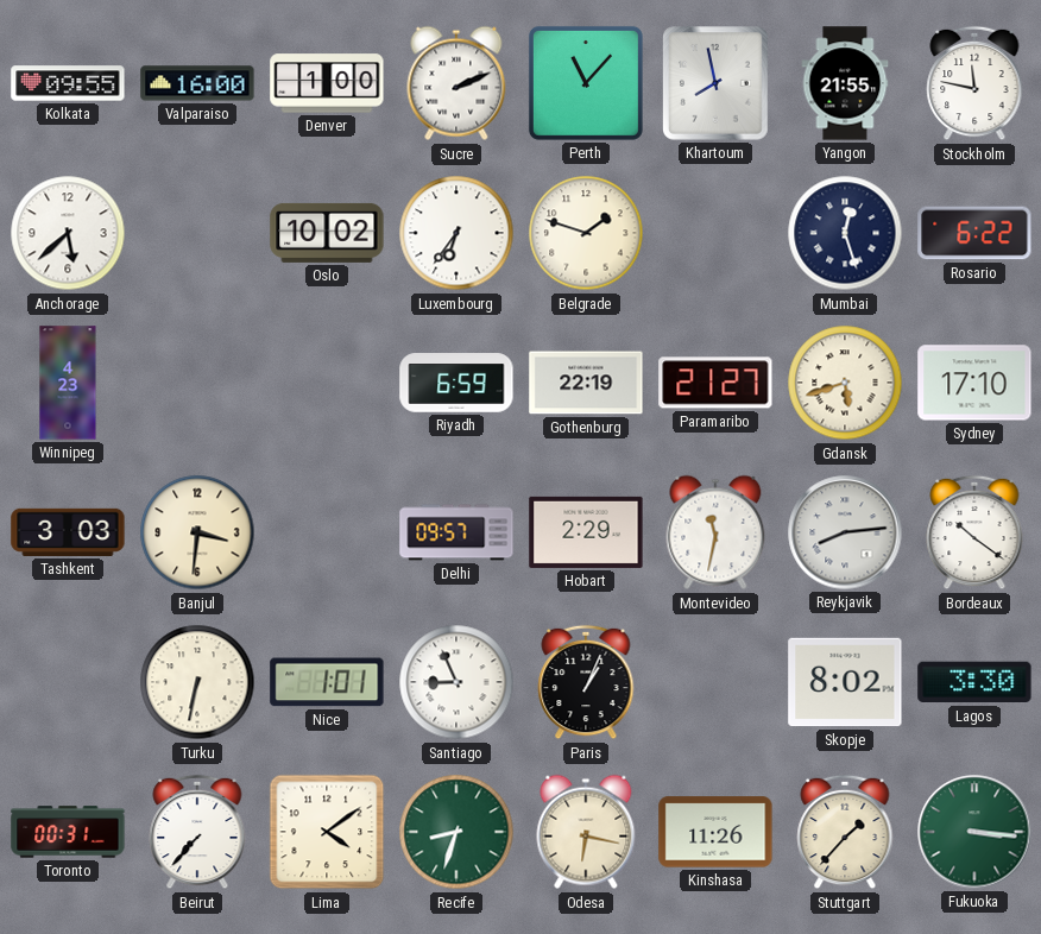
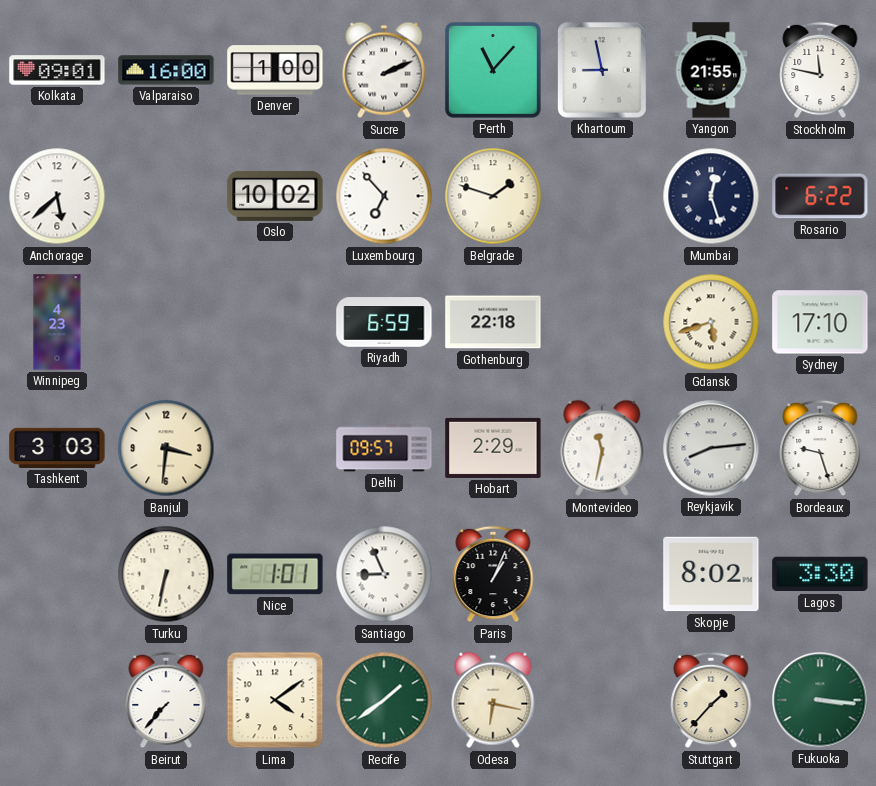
Kolkata: 09:55 -> 09:01 (57, 70)
Khartoum: 7:58 -> 8:58 (603, 71)
Luxembourg: 6:36 -> 6:53 (384, 196)
Gothenburg: 22:19 -> 22:18 (493, 322)
Paramaribo: 21:27 -> none (715, 383)
Bordeaux: 10:21 -> 9:27 (820, 448)
Toronto: 00:31 -> none (68, 832)
Recife: 8:33 -> 1:39 (384, 700)
Kinshasa: 11:26 -> none (715, 832)
